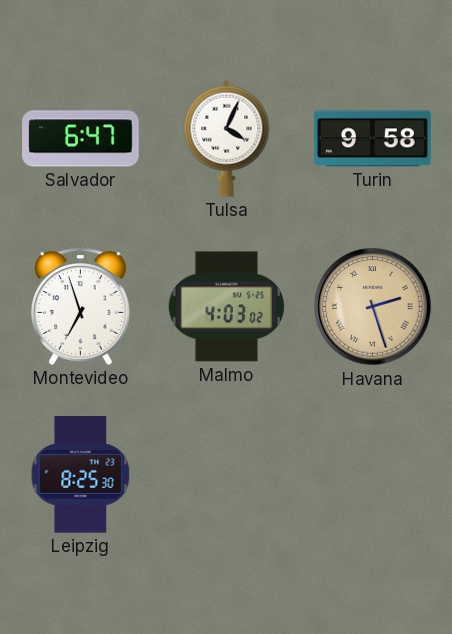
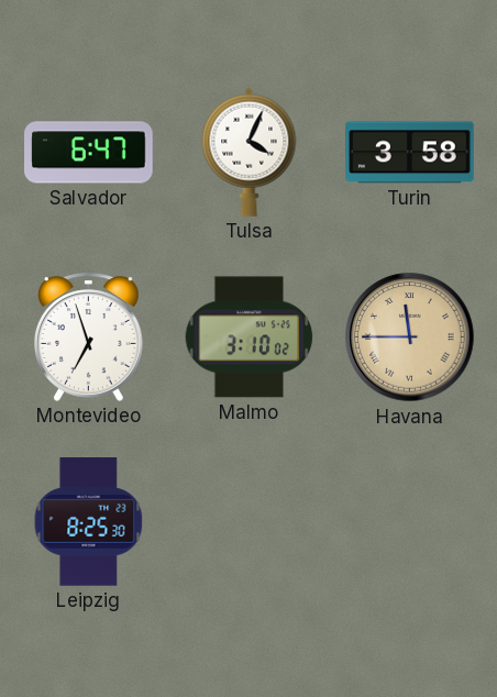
Turin: 9:58 -> 3:58 (410, 153)
Malmo: 4:03 -> 3:10 (250, 338)
Havana: 2:27 -> 11:45 (410, 338)
